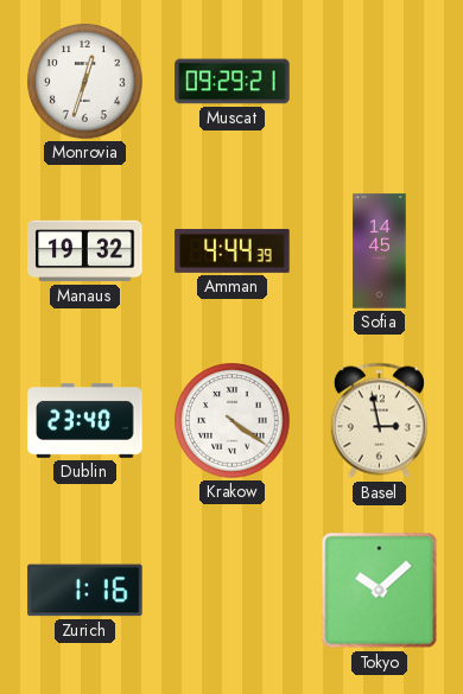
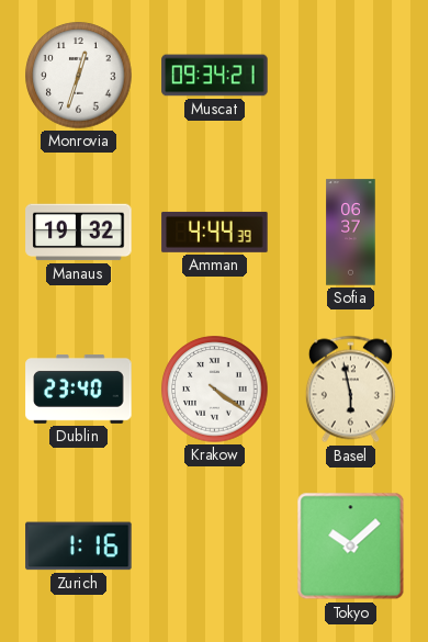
Muscat: 09:29 -> 09:34 (215, 76)
Sofia: 14:45 -> 06:37 (351, 233)
Basel: 2:58 -> 5:58 (350, 390)
